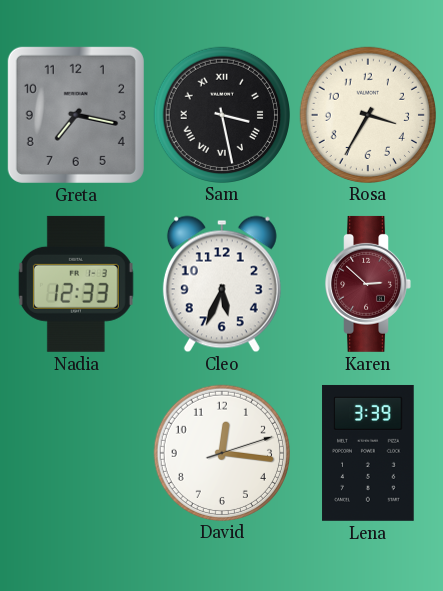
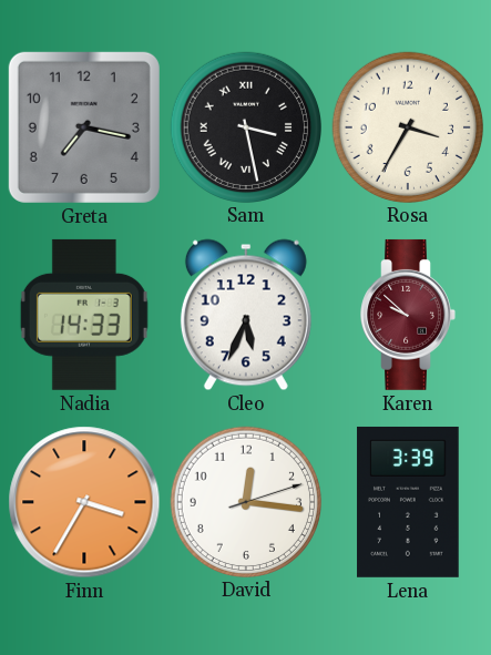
Nadia: 12:33 -> 14:33 (84, 315)
Karen: 2:52 -> 9:52 (408, 315)
Finn: none -> 3:35 (84, 502)
